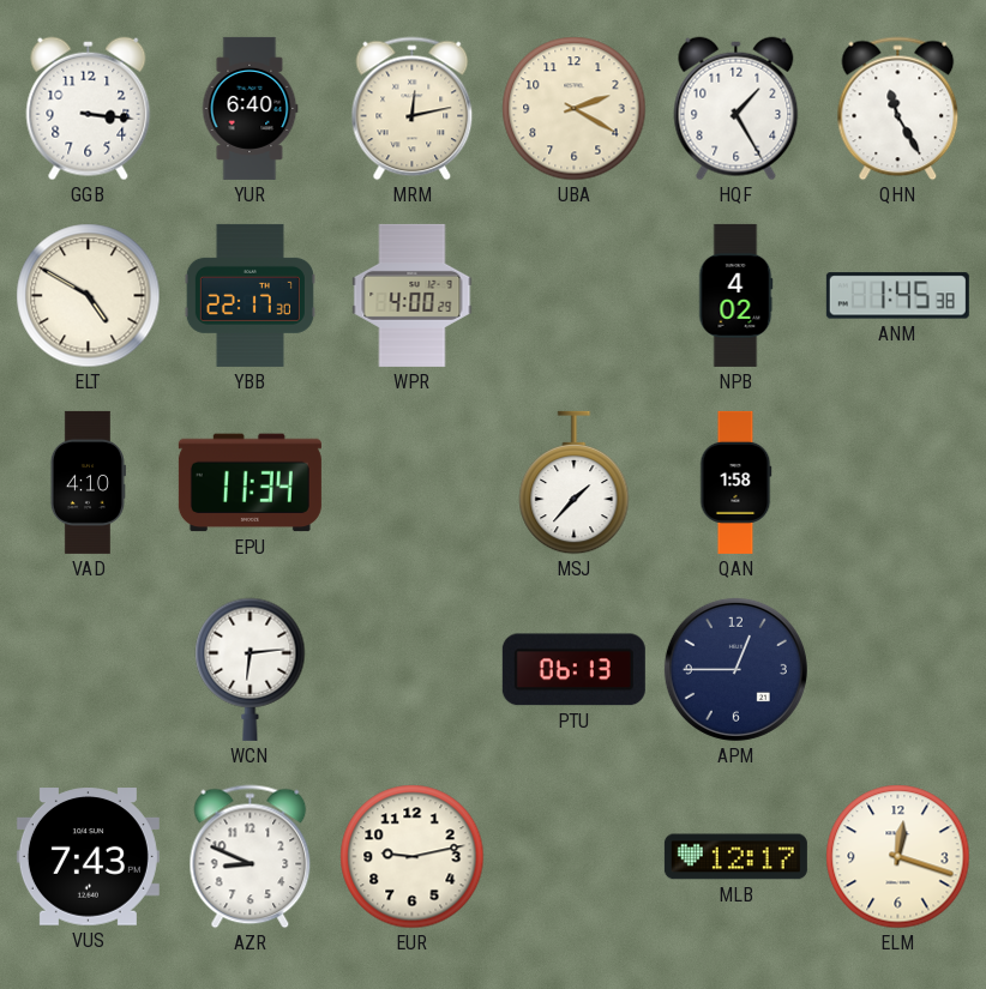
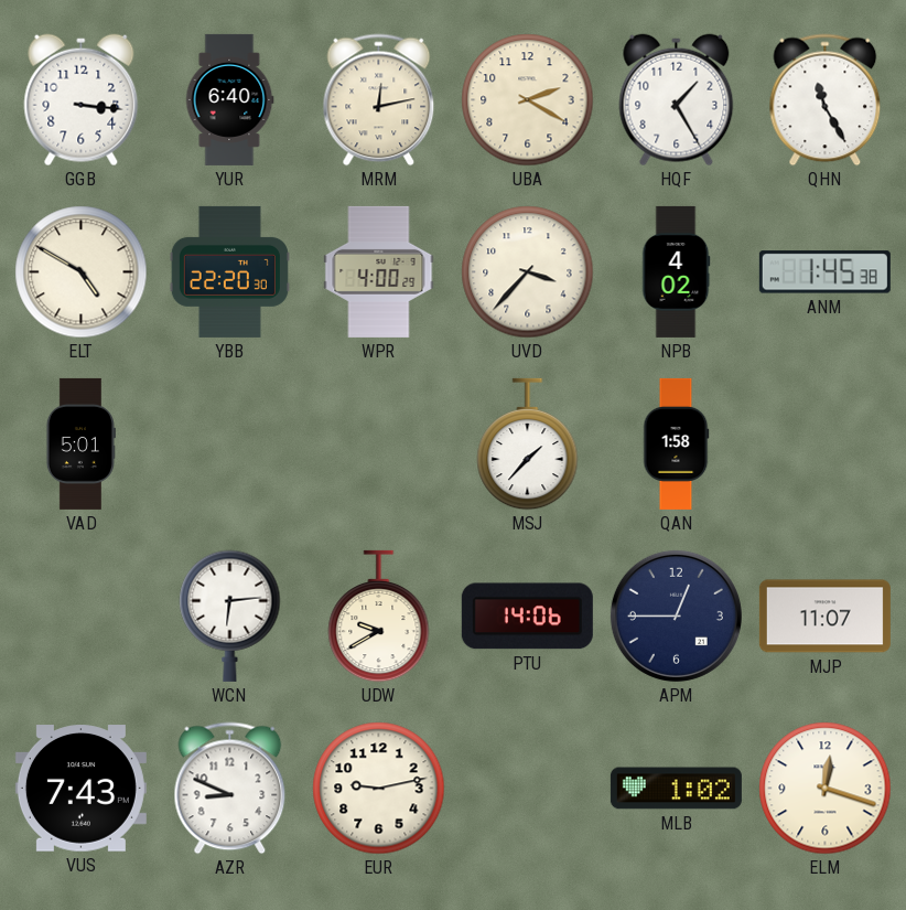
YBB: 22:17 -> 22:20 (229, 271)
UVD: none -> 3:37 (528, 272)
VAD: 4:10 -> 5:01 (80, 443)
EPU: 11:34 -> none (249, 483)
UDW: none -> 9:40 (379, 617)
PTU: 06:13 -> 14:06 (527, 617)
MJP: none -> 11:07 (824, 617)
MLB: 12:17 -> 1:02 (676, 789)
